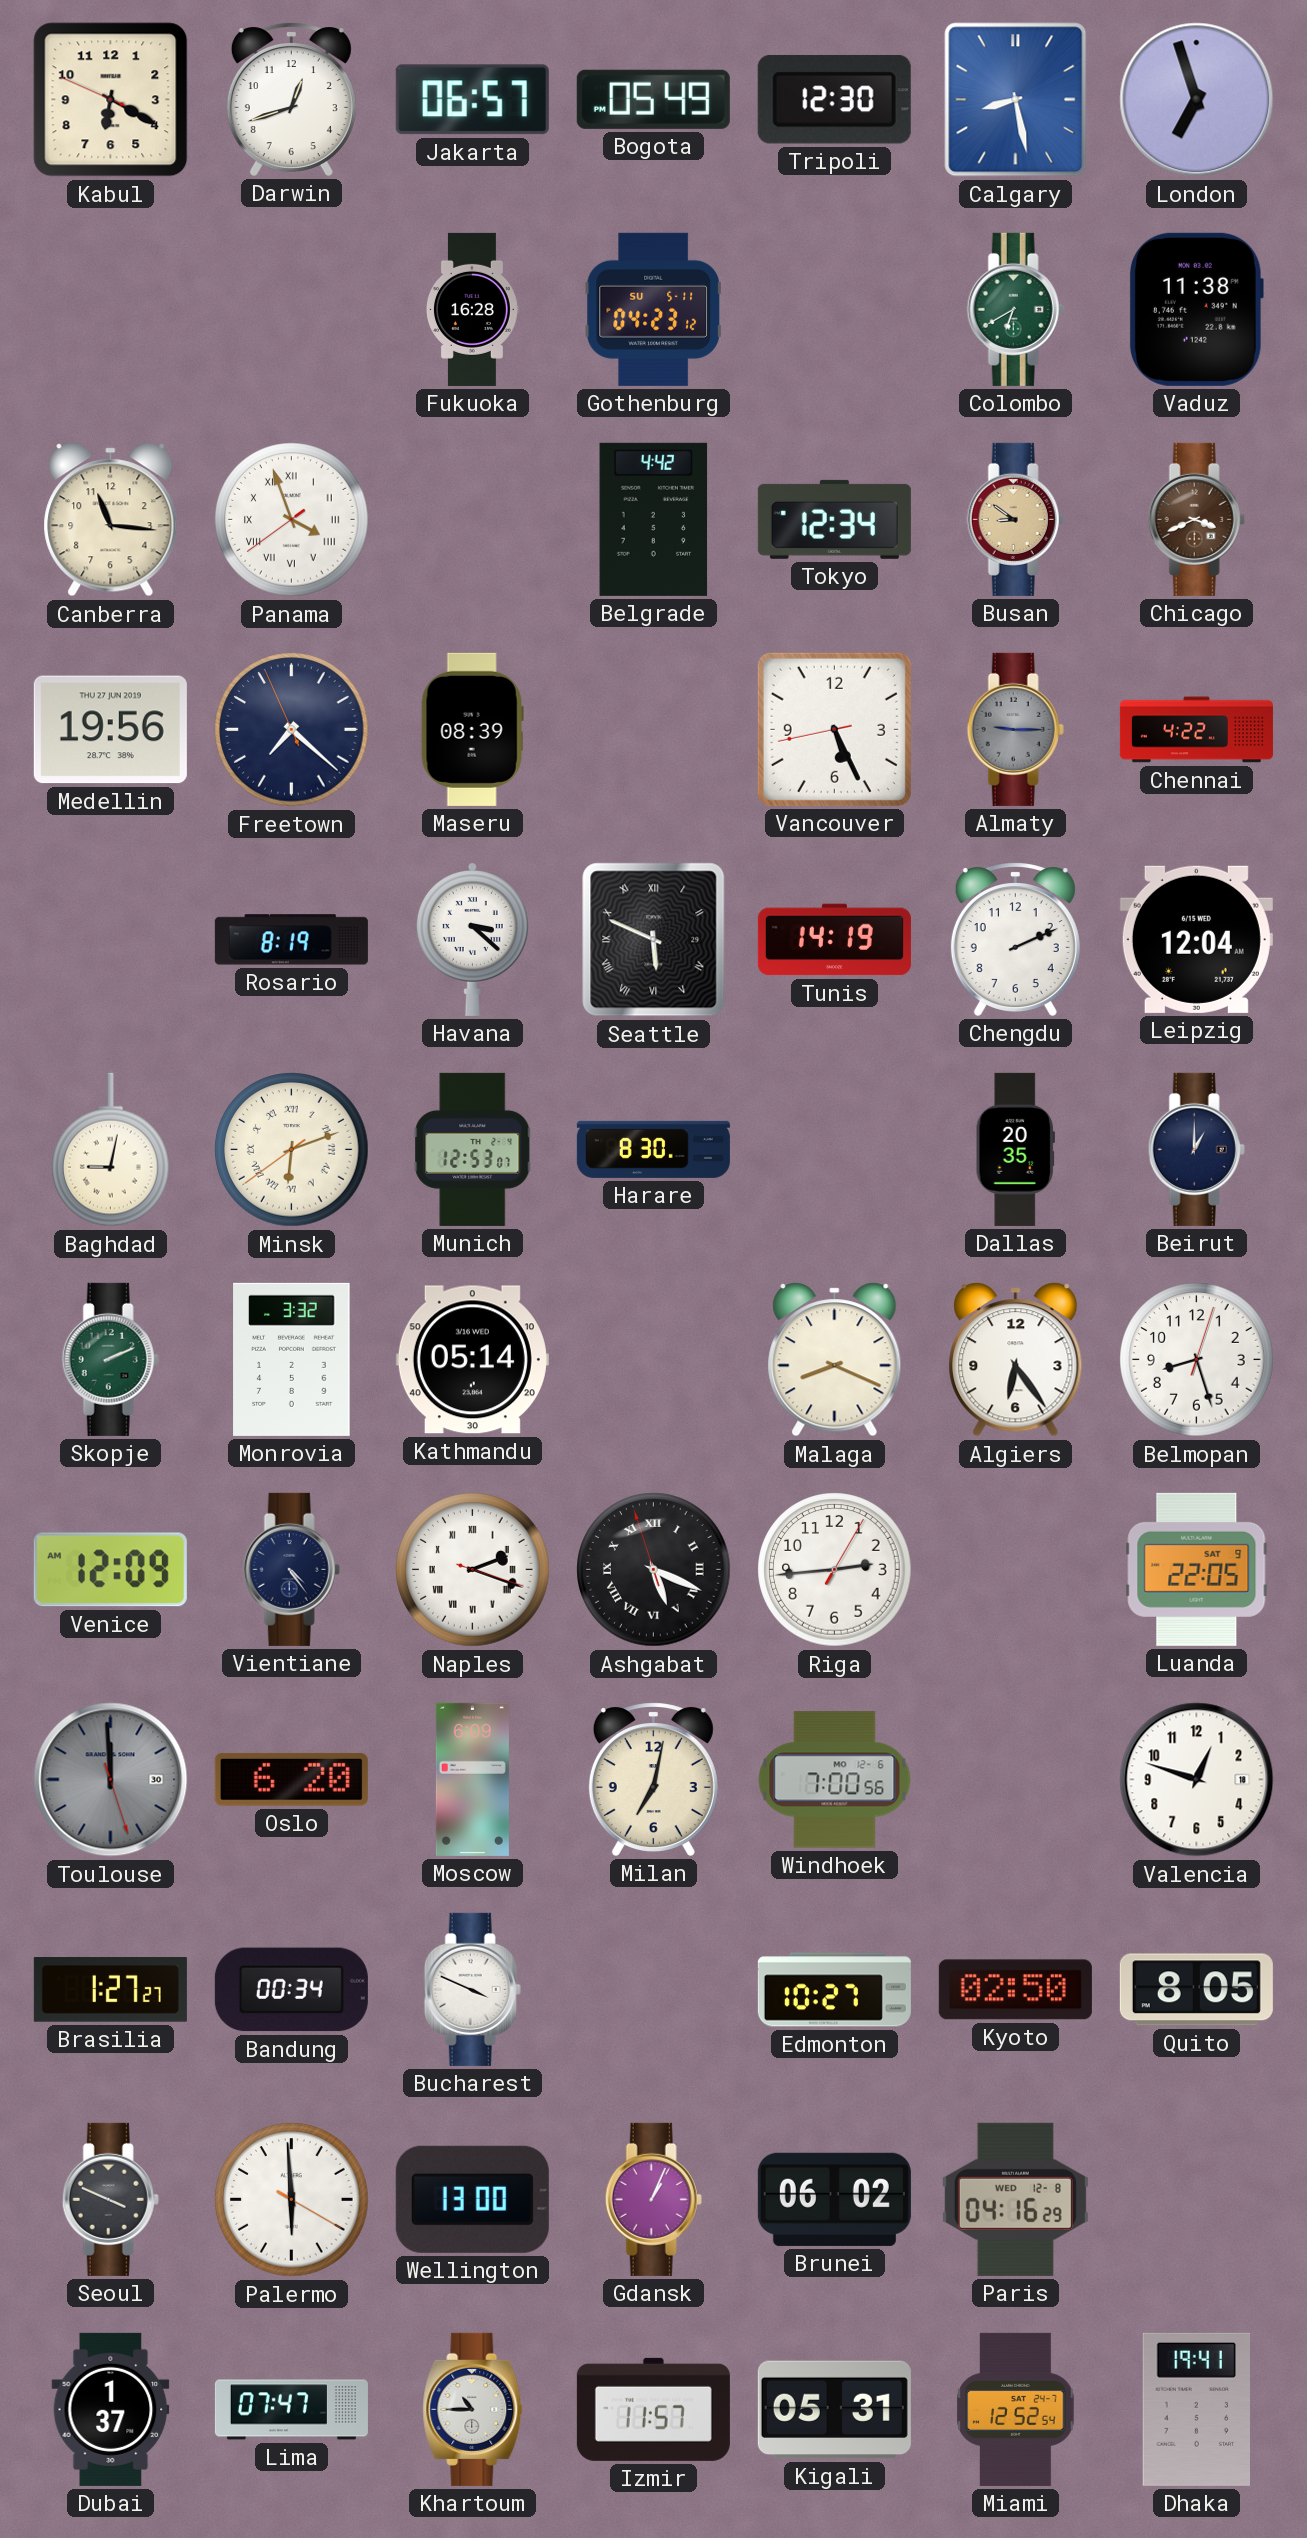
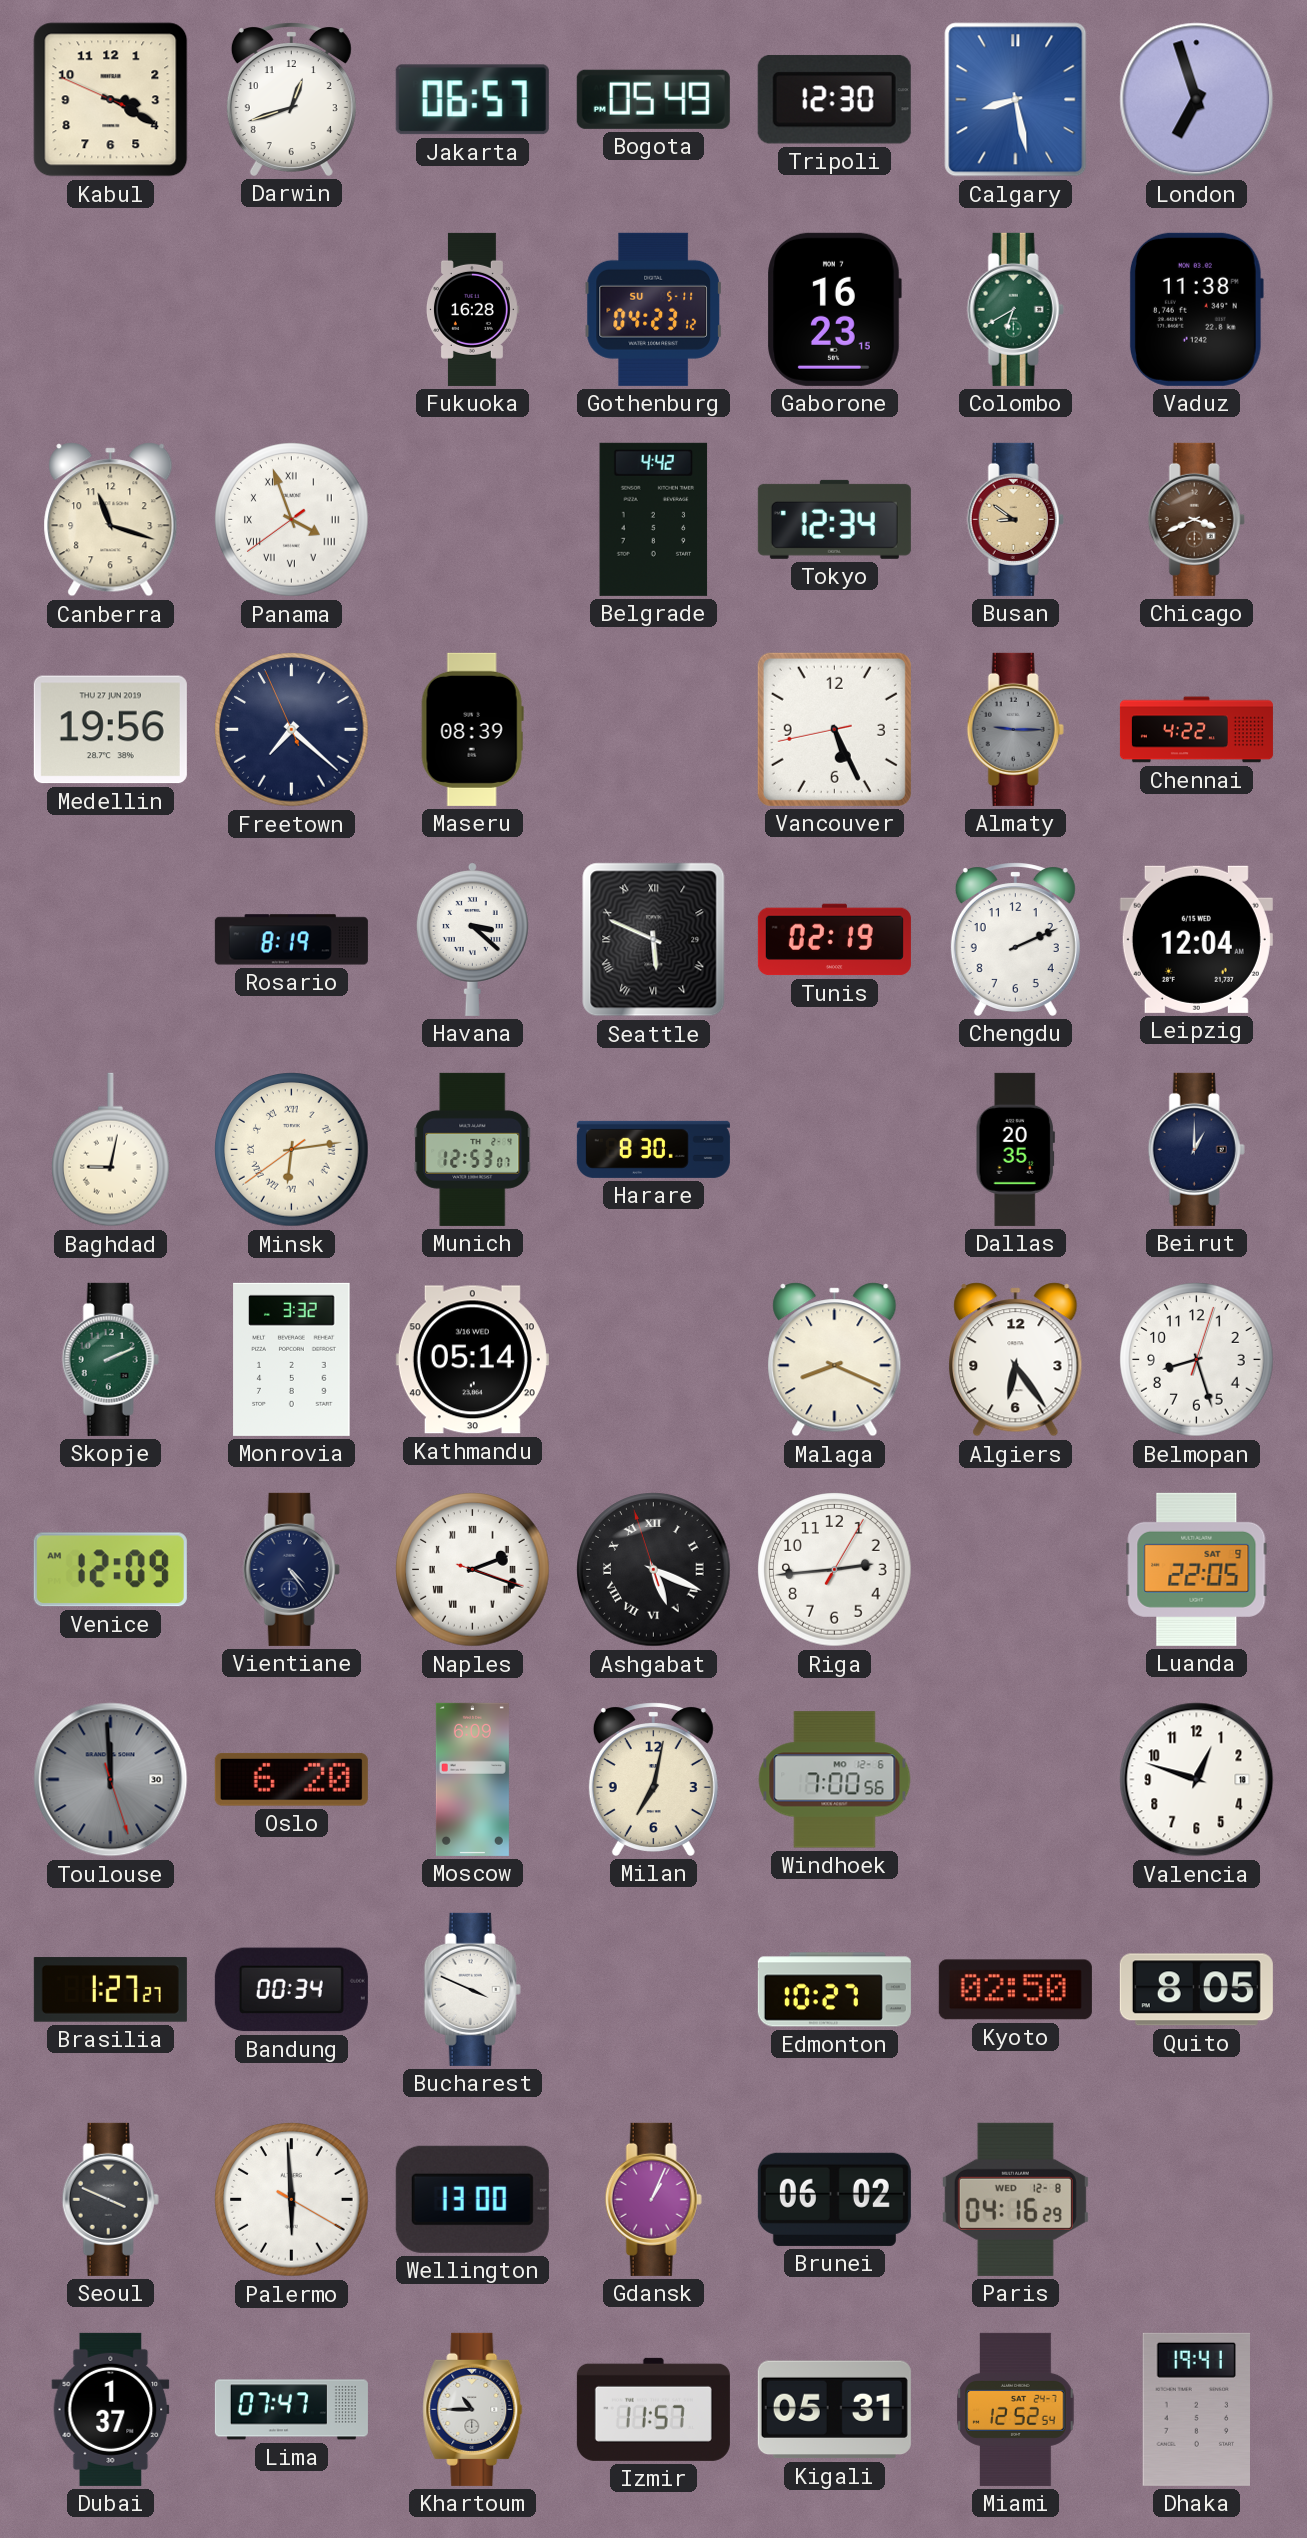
Kabul: 6:19 -> 3:19 (111, 100)
Gaborone: none -> 16:23 (834, 309)
Canberra: 11:16 -> 11:18 (111, 520)
Tunis: 14:19 -> 02:19 (834, 940)
Minsk: 6:11 -> 6:13 (292, 1150)
